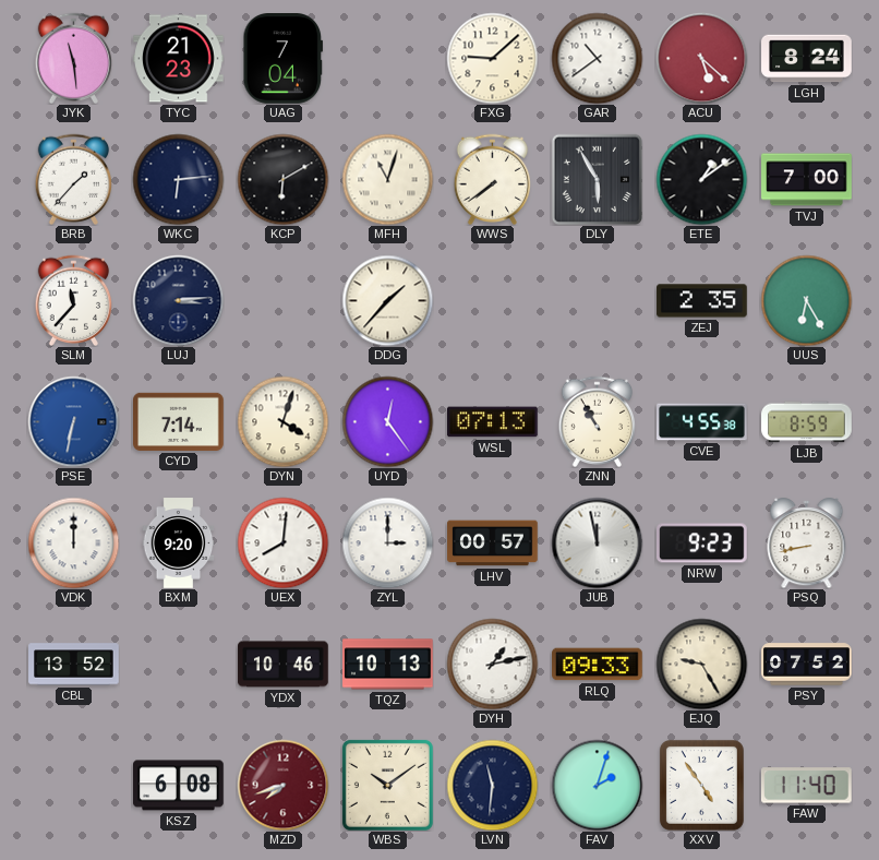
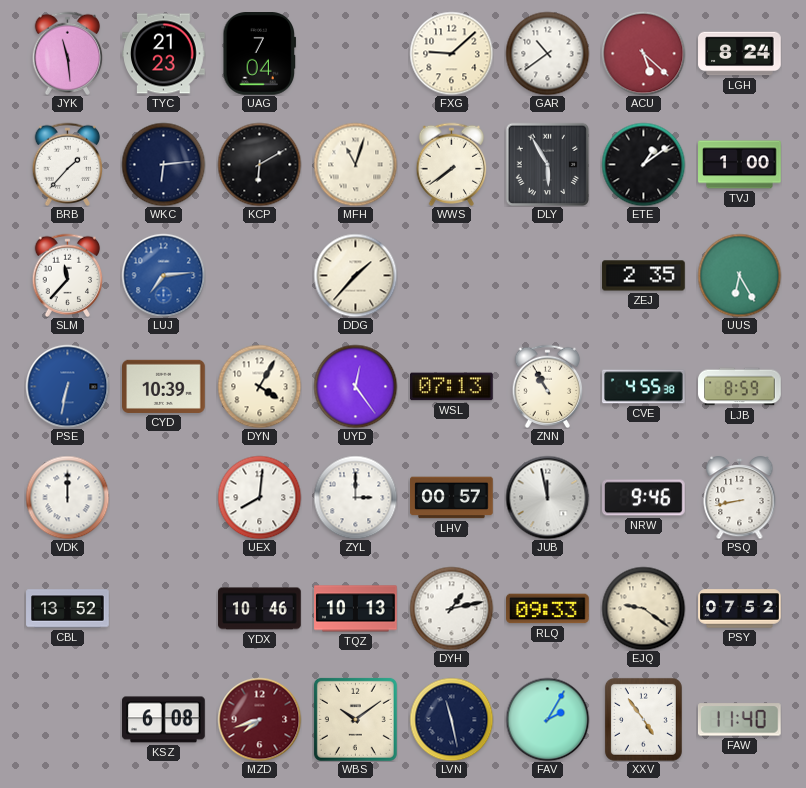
TVJ: 7:00 -> 1:00 (740, 165)
LUJ: 3:14 -> 7:14 (163, 275)
LUJ dial: navy -> blue (163, 275)
CYD: 7:14 -> 10:39 (164, 386)
DYN: 4:03 -> 4:05 (259, 386)
BXM: 9:20 -> none (179, 544)
NRW: 9:23 -> 9:46 (644, 498)
EJQ: 9:25 -> 9:21 (643, 608)
LVN: 11:31 -> 11:28 (451, 719)
FAV: 2:03 -> 2:05 (547, 719)
